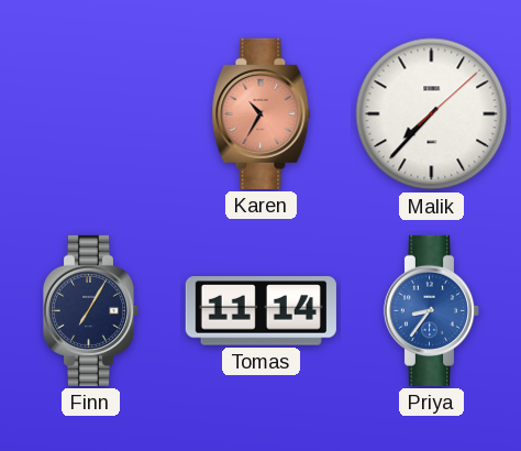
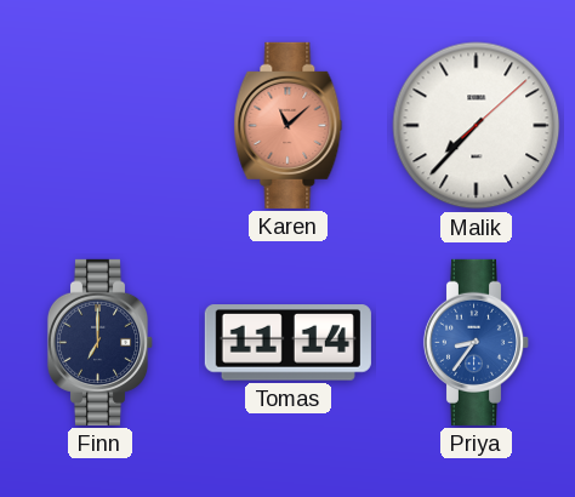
Karen: 10:35 -> 11:08 (289, 125)
Finn: 7:05 -> 7:00 (101, 342)
